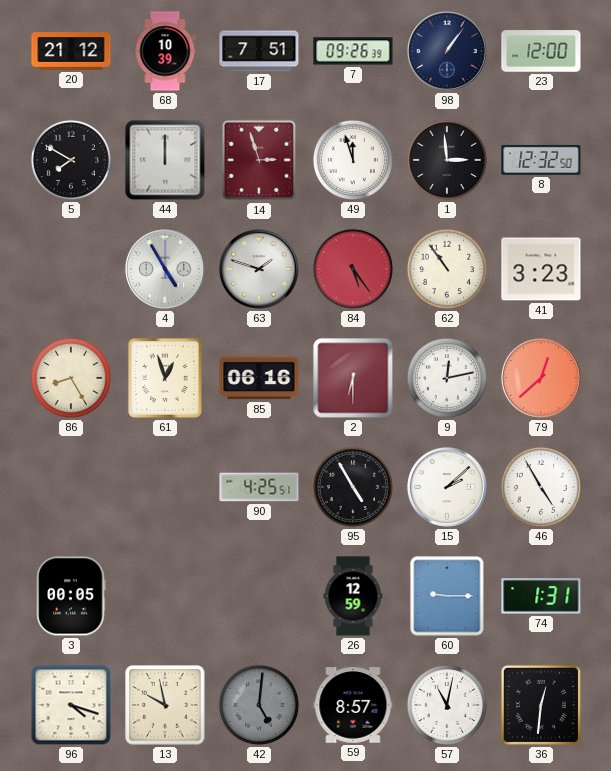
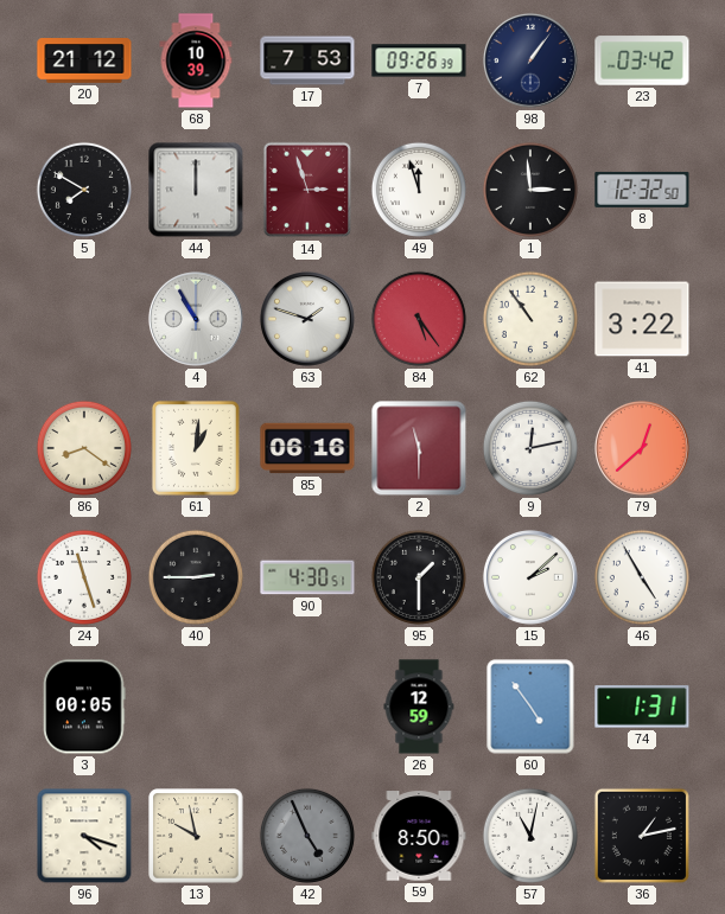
17: 7:51 -> 7:53 (307, 60)
23: 12:00 -> 03:42 (642, 60)
4: 4:55 -> 10:55 (196, 319)
41: 3:23 -> 3:22 (642, 319)
86: 8:25 -> 8:21 (84, 448)
61: 12:57 -> 1:01 (196, 448)
2: 6:30 -> 11:30 (419, 448)
24: none -> 11:27 (84, 577)
40: none -> 2:45 (196, 577)
90: 4:25 -> 4:30 (307, 577)
95: 4:55 -> 1:30 (419, 577)
60: 9:15 -> 4:54 (530, 707)
42: 5:01 -> 4:56 (307, 836)
59: 8:57 -> 8:50 (419, 836)
36: 12:31 -> 1:13 (642, 836)
